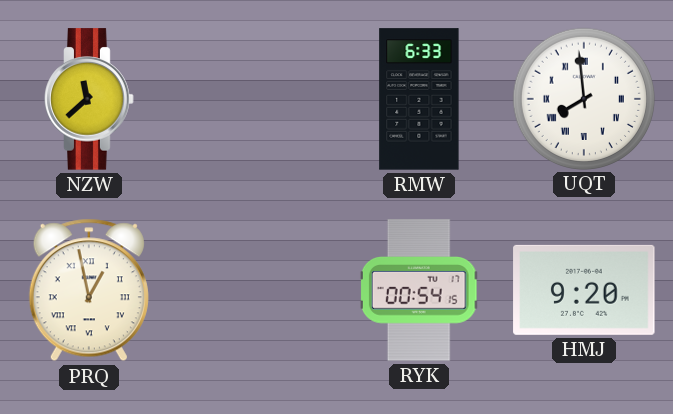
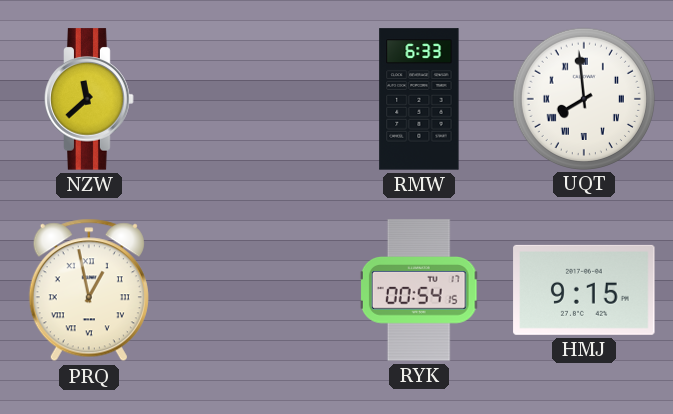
HMJ: 9:20 -> 9:15 (584, 290)
